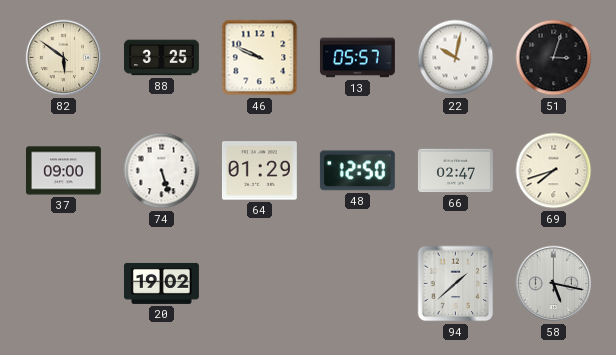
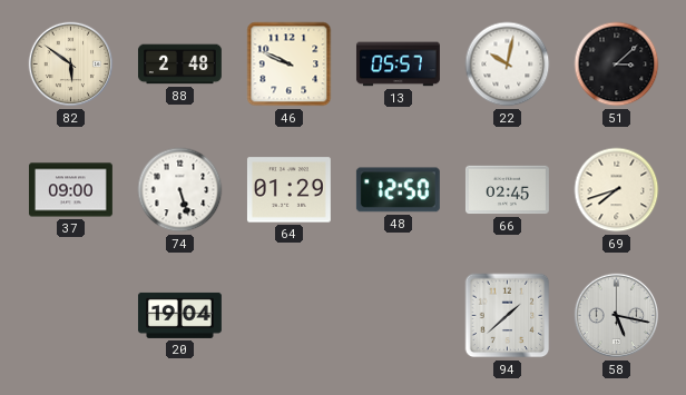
88: 3:25 -> 2:48 (179, 65)
51: 3:03 -> 3:08 (617, 65)
66: 02:47 -> 02:45 (507, 190)
20: 19:02 -> 19:04 (179, 315)
